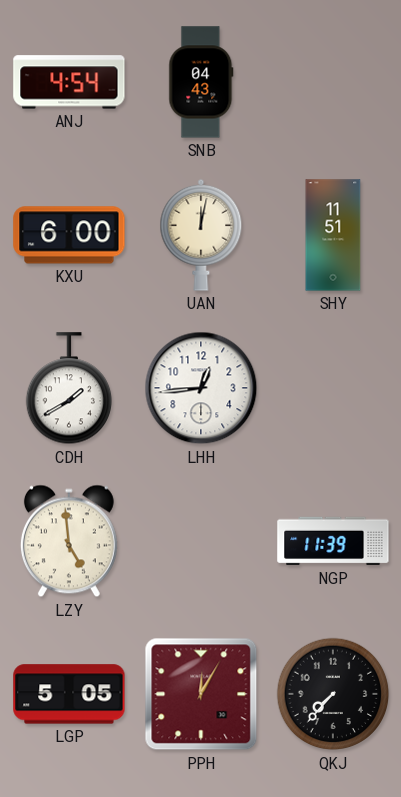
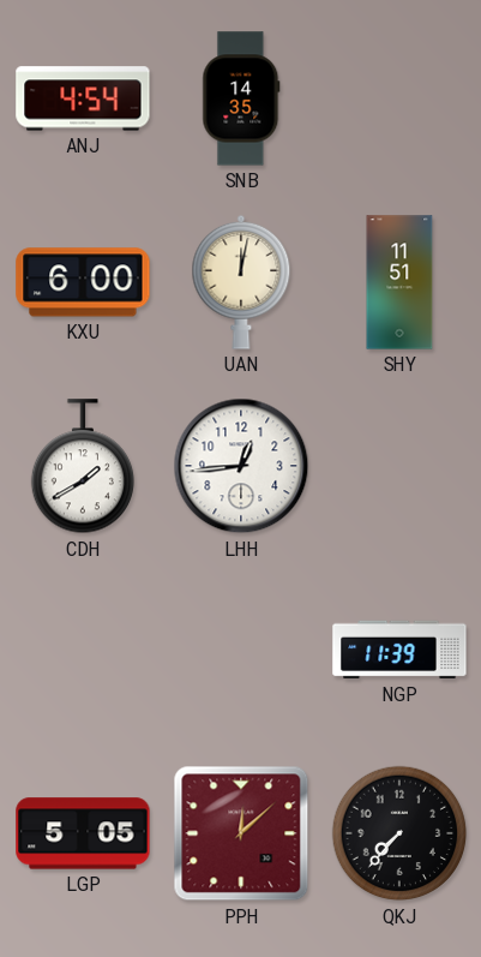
SNB: 04:43 -> 14:35 (241, 98)
LZY: 4:59 -> none (69, 541)
PPH: 12:05 -> 12:08 (241, 833)
